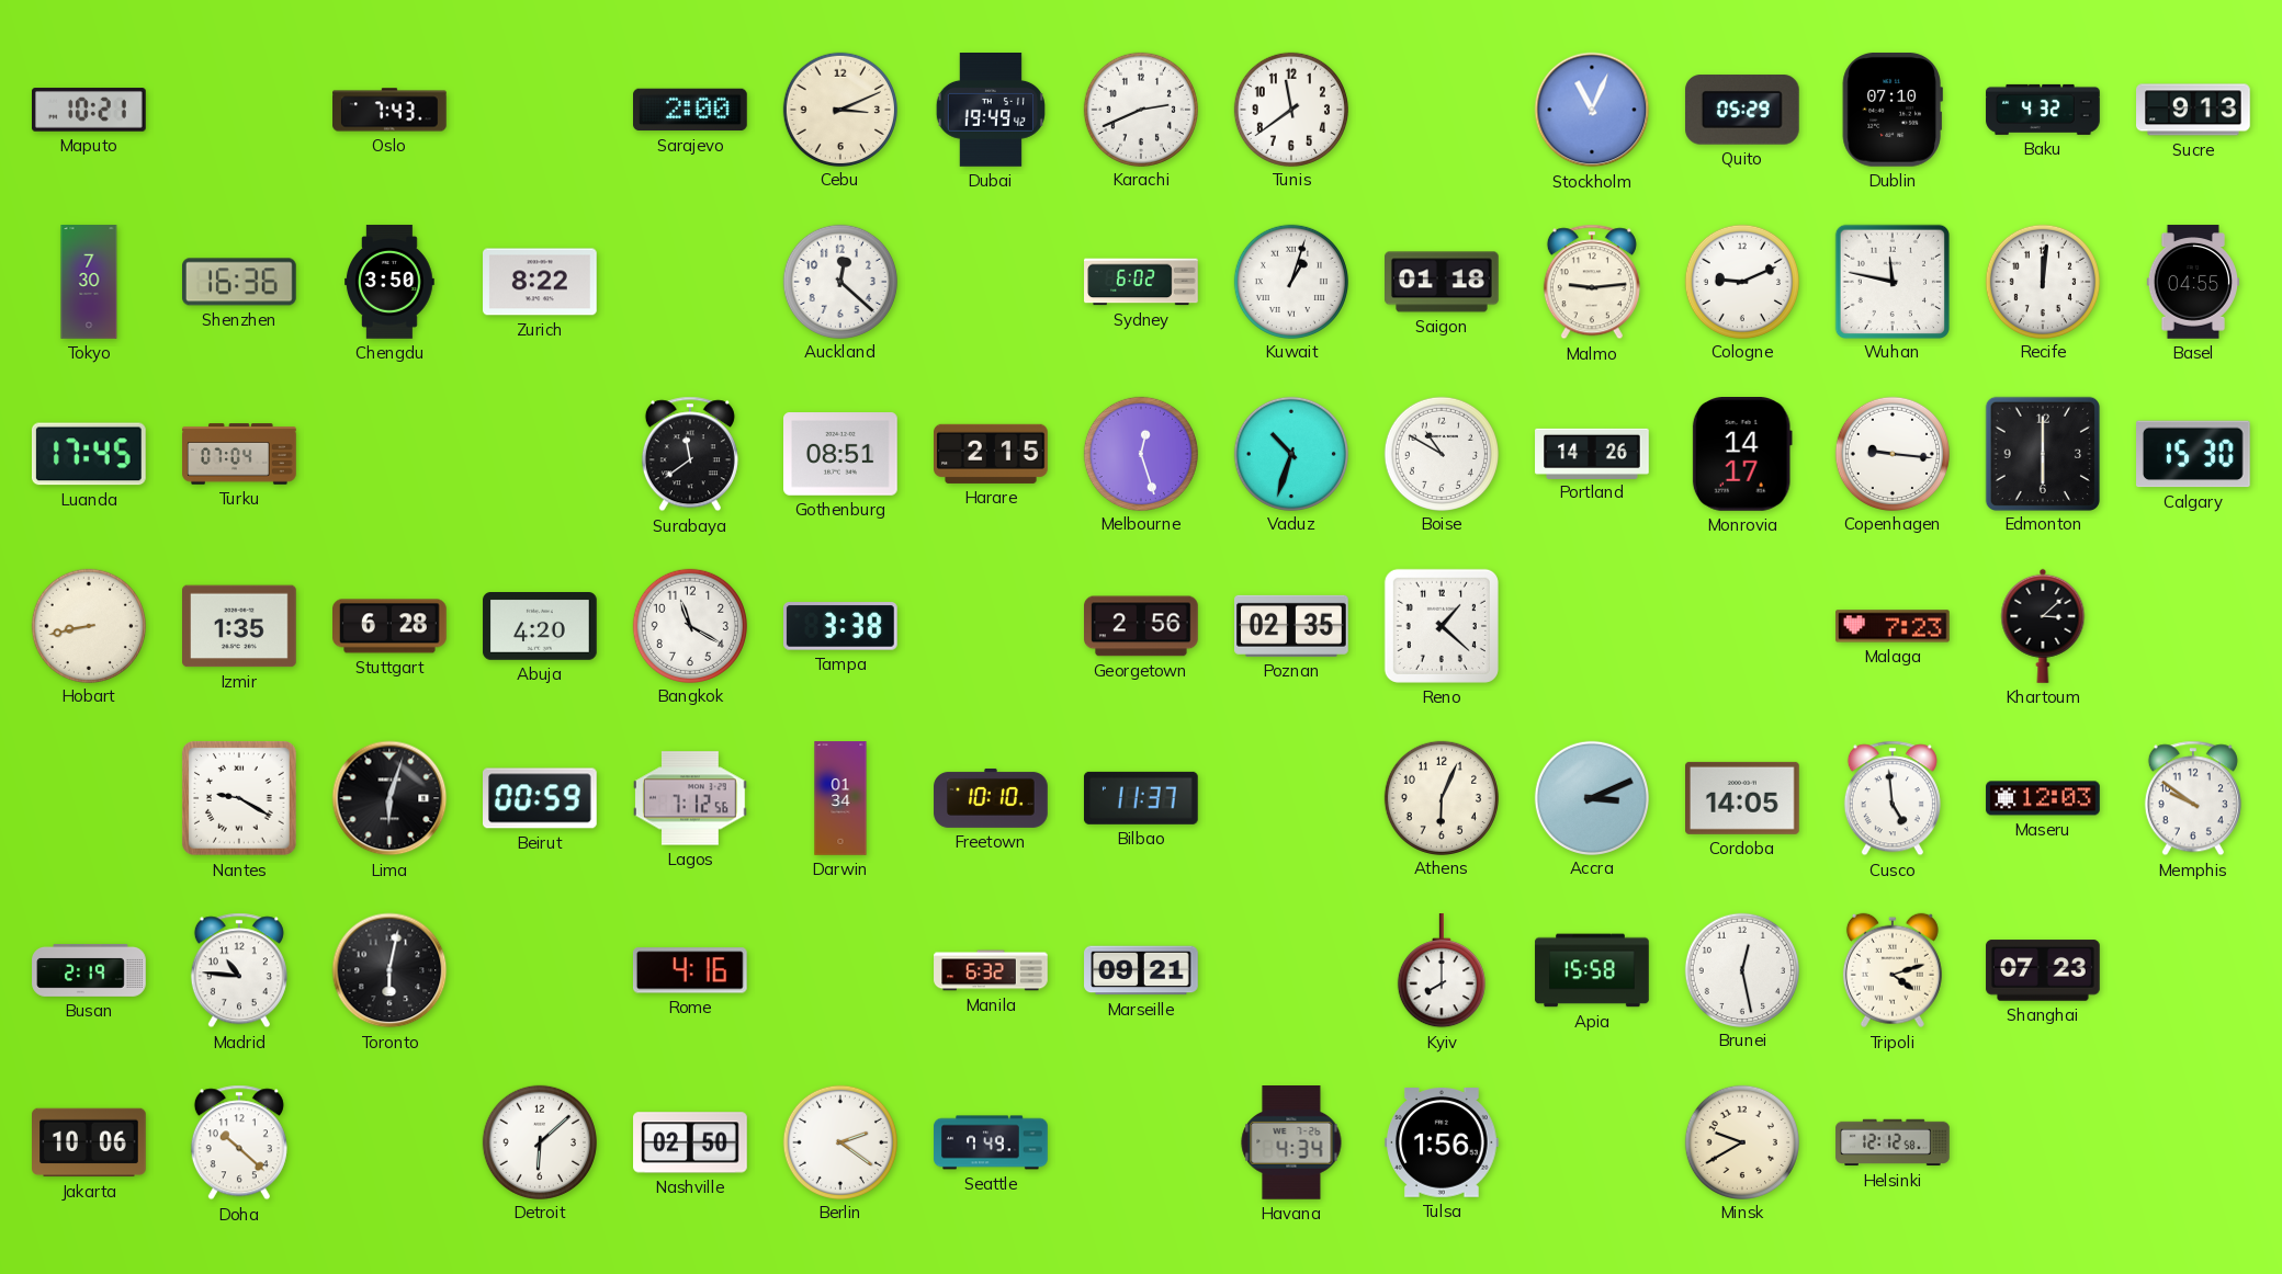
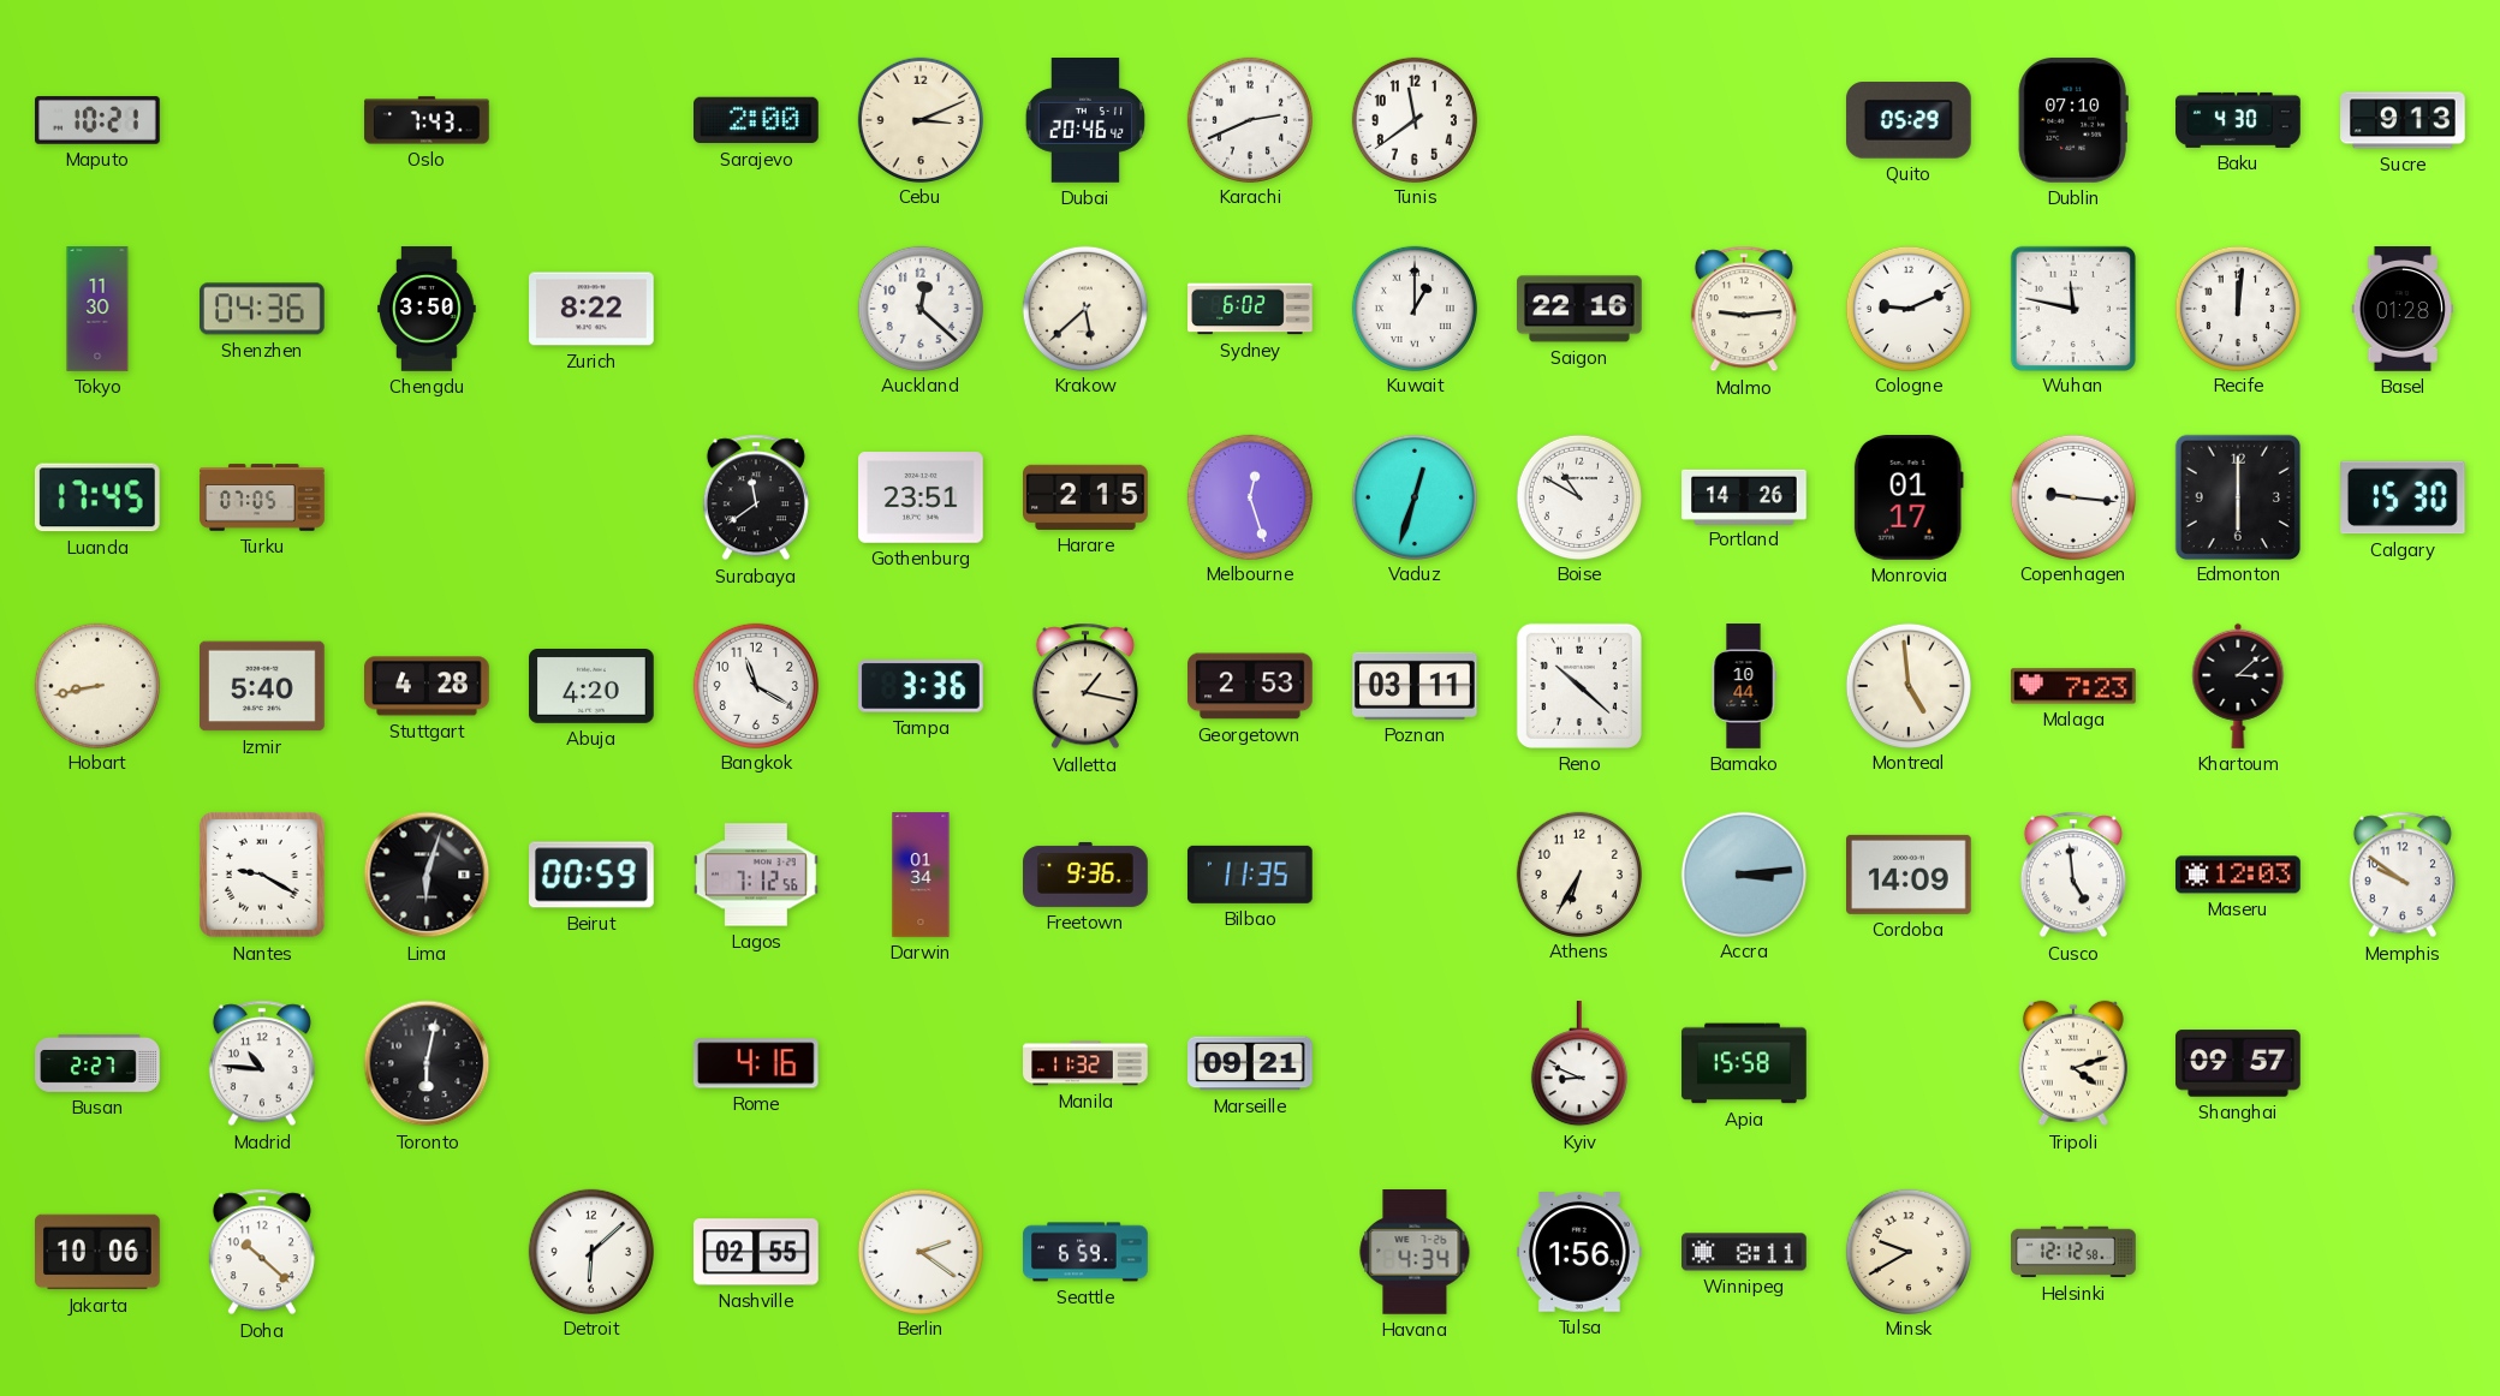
Dubai: 19:49 -> 20:46 (1085, 120)
Stockholm: 11:04 -> none (1592, 110)
Baku: 4:32 -> 4:30 (2238, 120)
Tokyo: 7:30 -> 11:30 (97, 309)
Shenzhen: 16:36 -> 04:36 (263, 309)
Krakow: none -> 5:38 (1084, 308)
Kuwait: 1:03 -> 1:00 (1413, 308)
Saigon: 01:18 -> 22:16 (1581, 309)
Basel: 04:55 -> 01:28 (2401, 309)
Turku: 07:04 -> 07:05 (262, 497)
Gothenburg: 08:51 -> 23:51 (922, 499)
Vaduz: 10:33 -> 12:33 (1413, 496)
Monrovia: 14:17 -> 01:17 (1909, 499)
Izmir: 1:35 -> 5:40 (263, 686)
Stuttgart: 6:28 -> 4:28 (428, 686)
Tampa: 3:38 -> 3:36 (922, 686)
Valletta: none -> 1:17 (1085, 686)
Georgetown: 2:56 -> 2:53 (1251, 686)
Poznan: 02:35 -> 03:11 (1416, 686)
Reno: 1:22 -> 10:22 (1579, 686)
Bamako: none -> 10:44 (1744, 686)
Montreal: none -> 4:59 (1907, 685)
Freetown: 10:10 -> 9:36 (1085, 875)
Bilbao: 11:37 -> 11:35 (1250, 875)
Athens: 6:04 -> 6:35 (1578, 873)
Accra: 3:11 -> 3:14 (1743, 873)
Cordoba: 14:05 -> 14:09 (1910, 875)
Busan: 2:19 -> 2:27 (97, 1063)
Manila: 6:32 -> 11:32 (1085, 1063)
Kyiv: 8:00 -> 8:49 (1579, 1064)
Brunei: 12:28 -> none (1741, 969)
Shanghai: 07:23 -> 09:57 (2238, 1063)
Nashville: 02:50 -> 02:55 (756, 1252)
Seattle: 7:49 -> 6:59 (1085, 1252)
Winnipeg: none -> 8:11 (1744, 1252)
